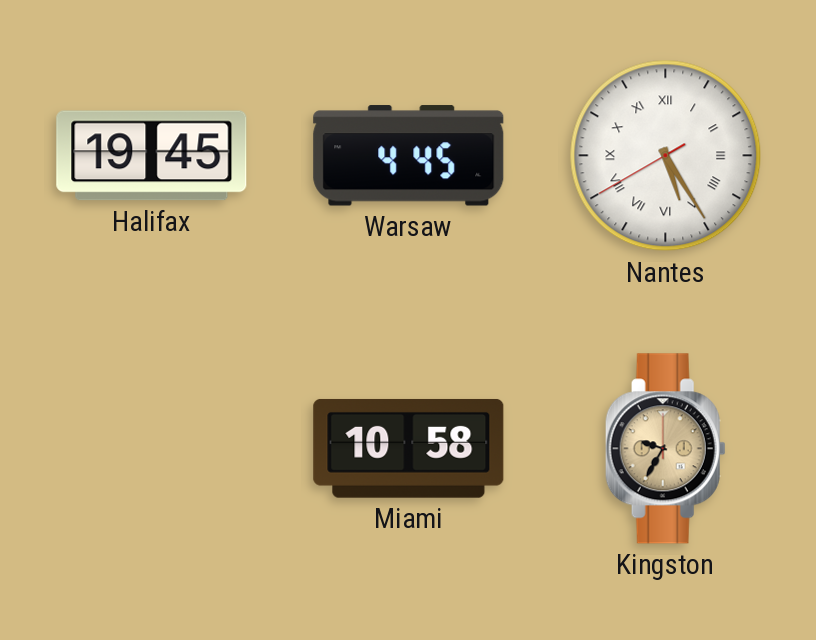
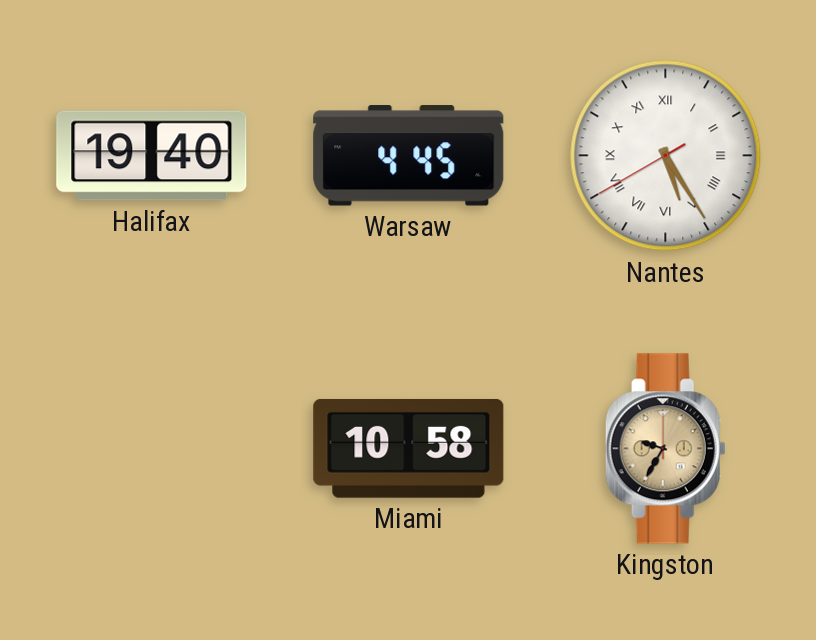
Halifax: 19:45 -> 19:40 (152, 156)
